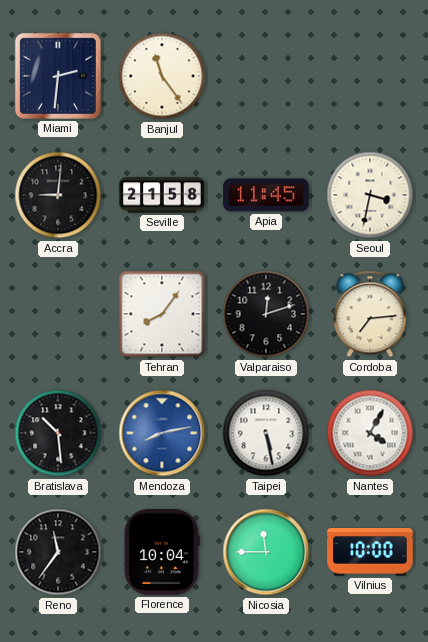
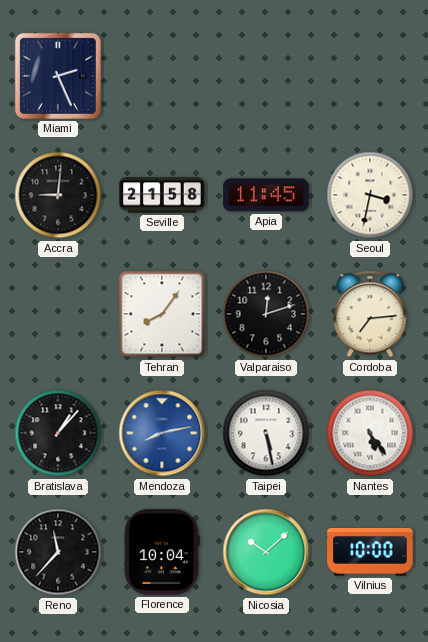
Miami: 2:31 -> 2:26 (58, 76)
Banjul: 11:24 -> none (162, 76)
Bratislava: 10:29 -> 1:07 (58, 433)
Nantes: 4:05 -> 5:24 (370, 433)
Reno: 11:36 -> 11:37 (58, 552)
Nicosia: 11:45 -> 10:08 (266, 552)
